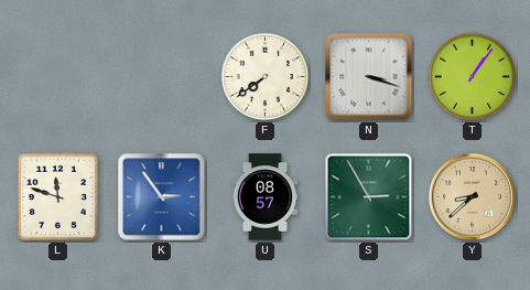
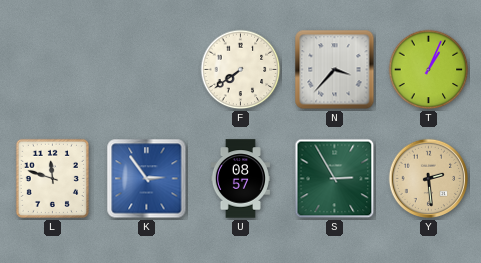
N: 3:18 -> 3:37 (335, 70)
T: 1:06 -> 1:04 (429, 70)
Y: 8:38 -> 2:29 (429, 179)
